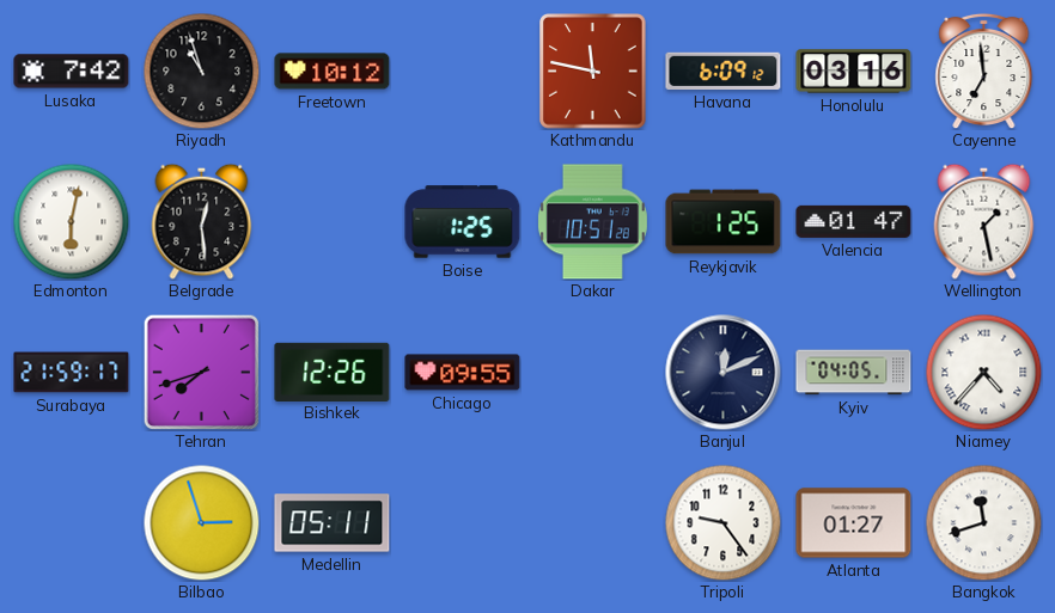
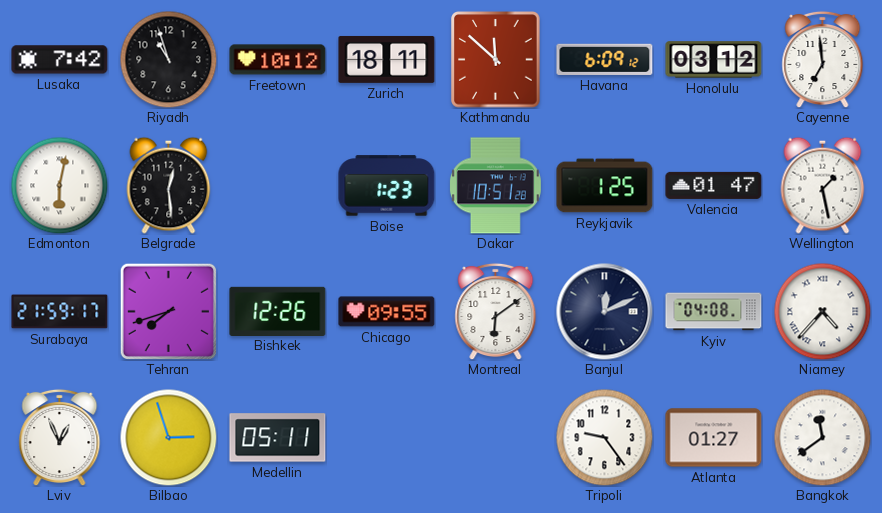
Zurich: none -> 18:11 (387, 59)
Kathmandu: 11:47 -> 11:52 (496, 60)
Honolulu: 03:16 -> 03:12 (714, 60)
Boise: 1:25 -> 1:23 (387, 186)
Montreal: none -> 6:09 (496, 311)
Kyiv: 04:05 -> 04:08 (714, 312)
Lviv: none -> 12:56 (60, 437)
Bangkok: 11:42 -> 11:39 (822, 437)
